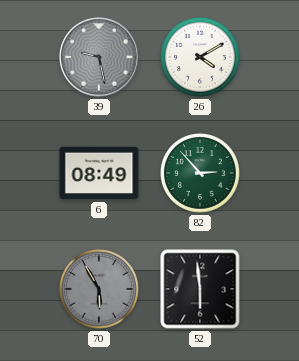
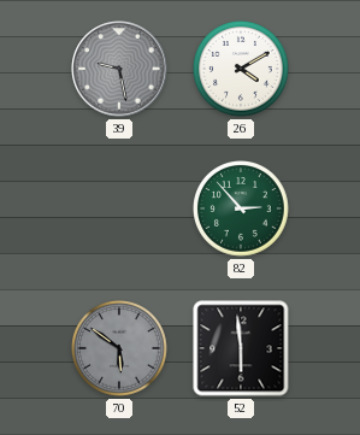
6: 08:49 -> none (99, 173)
70: 5:55 -> 5:51 (120, 349)
